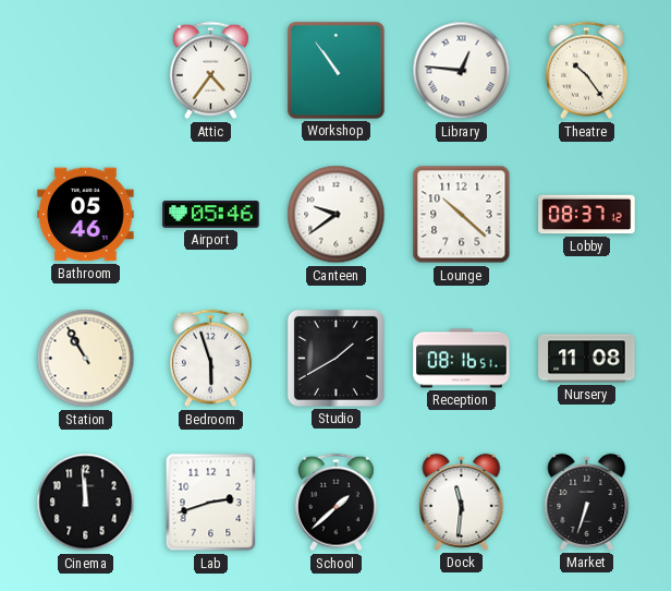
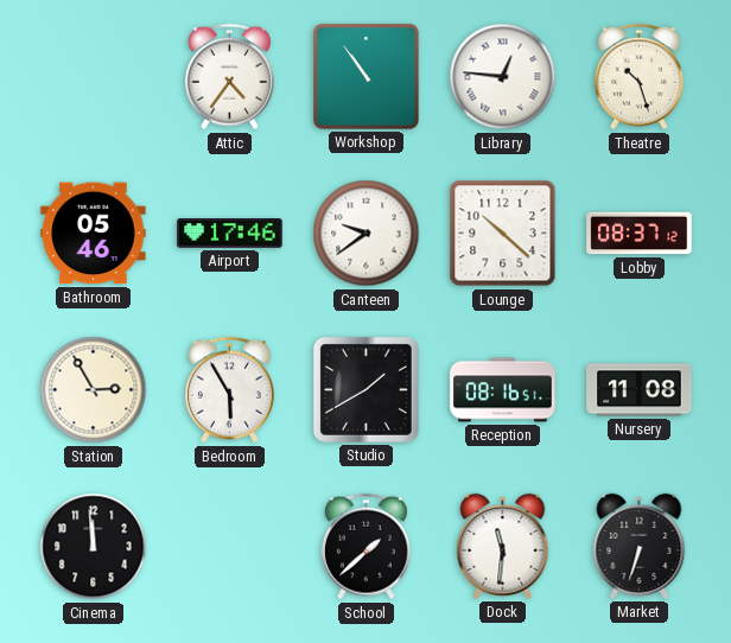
Theatre: 10:24 -> 10:27 (638, 77)
Airport: 05:46 -> 17:46 (230, 234)
Station: 10:55 -> 2:55 (94, 390)
Bedroom: 5:57 -> 5:55 (229, 390)
Lab: 2:42 -> none (211, 503)
